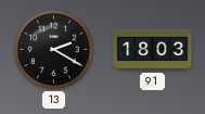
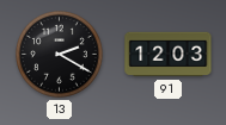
91: 18:03 -> 12:03 (169, 55)
